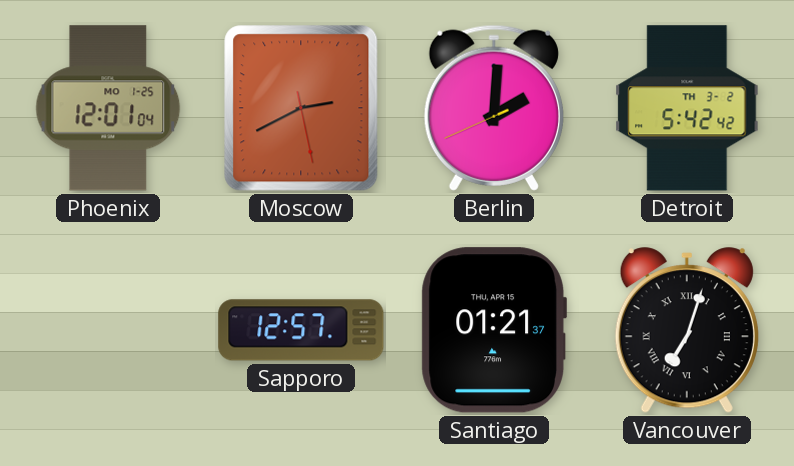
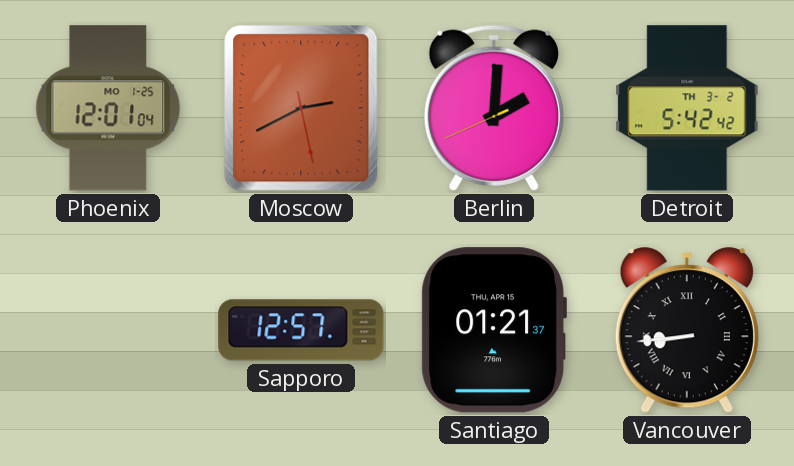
Vancouver: 7:03 -> 8:44 (687, 331)
